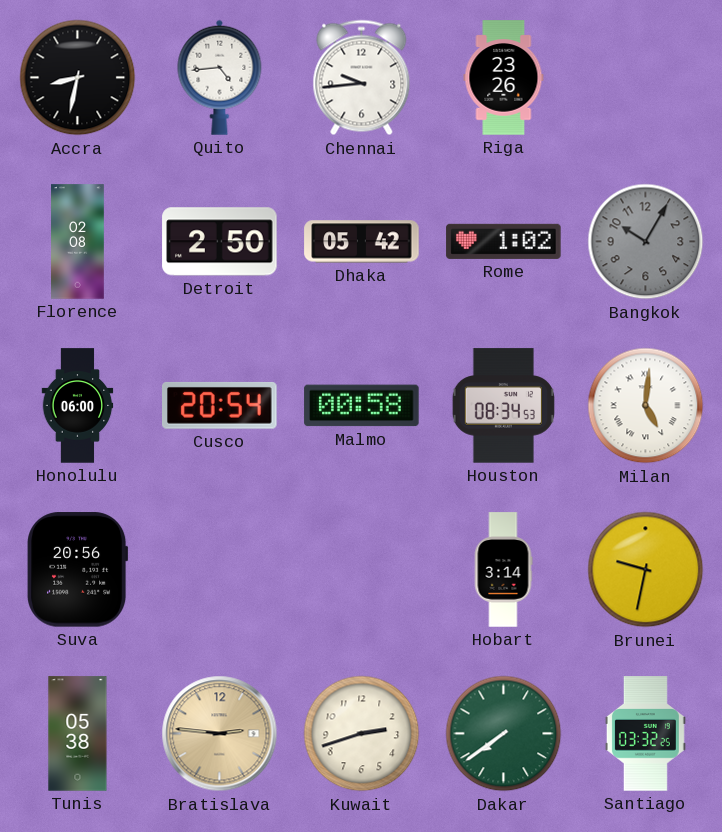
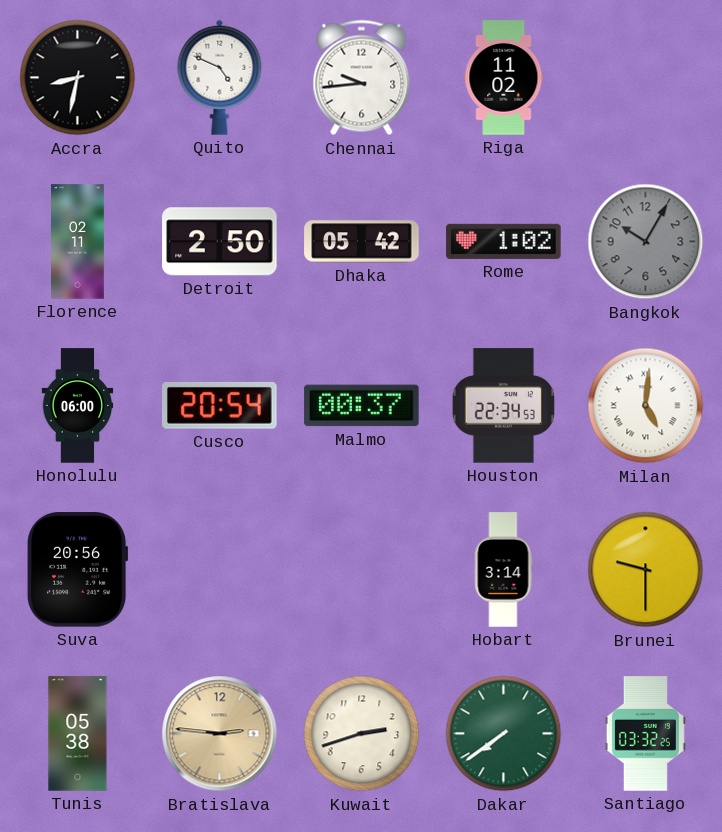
Quito: 4:44 -> 4:49 (220, 77)
Riga: 23:26 -> 11:02 (504, 78)
Florence: 02:08 -> 02:11 (78, 242)
Malmo: 00:58 -> 00:37 (362, 406)
Houston: 08:34 -> 22:34 (503, 406)
Brunei: 9:32 -> 9:30 (646, 570)
